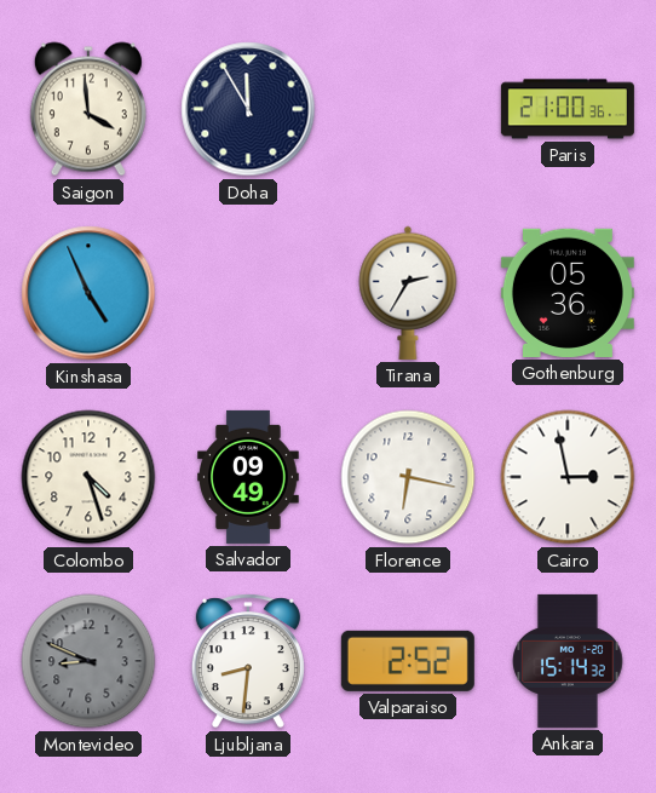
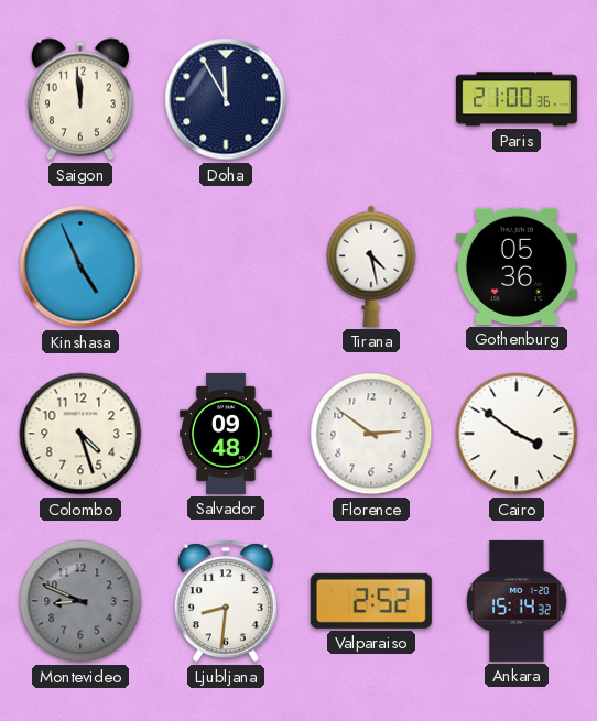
Saigon: 3:59 -> 11:59 (80, 99)
Tirana: 2:35 -> 4:28 (371, 266)
Salvador: 09:49 -> 09:48 (226, 434)
Florence: 6:17 -> 2:51 (371, 434)
Cairo: 2:58 -> 3:51 (517, 434)
